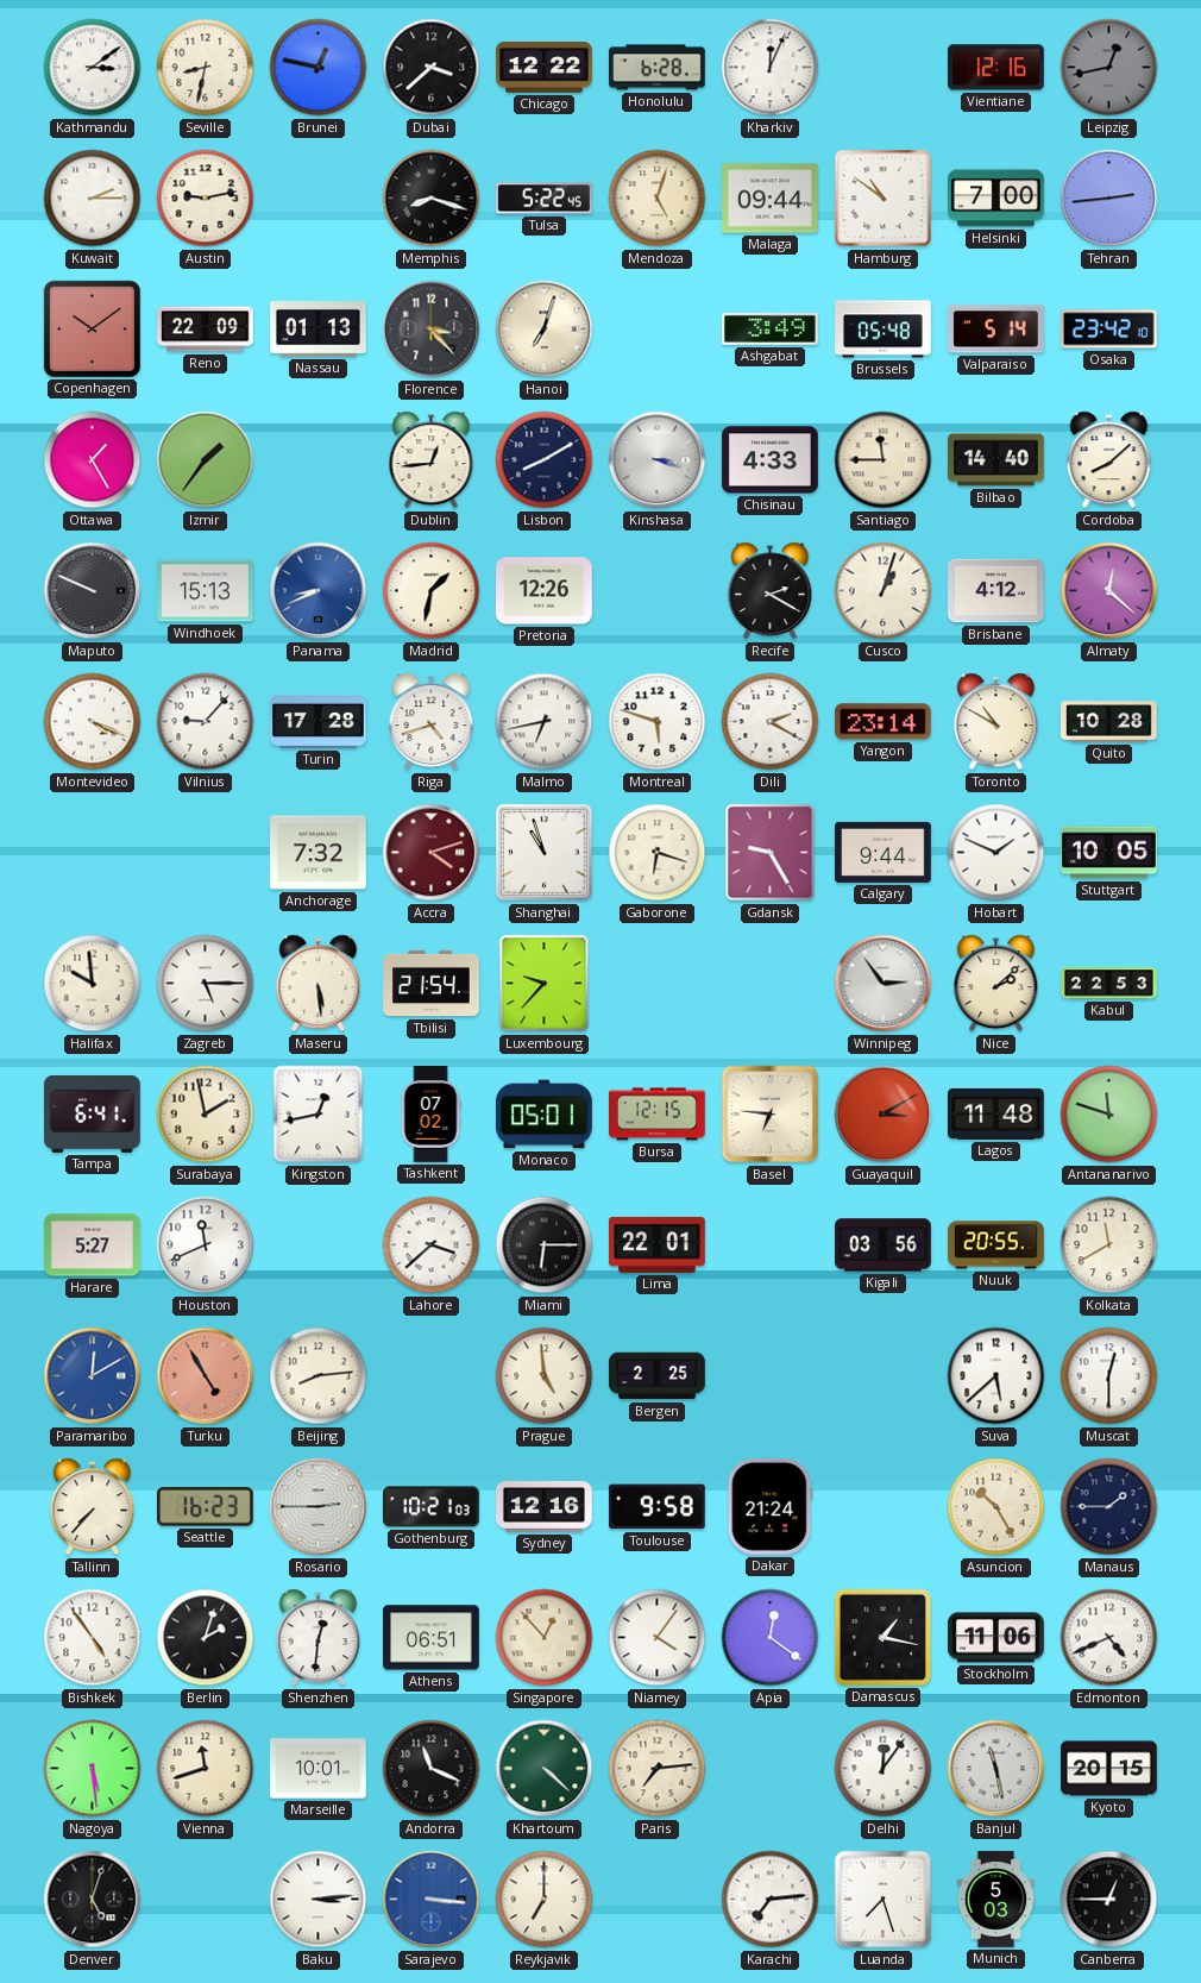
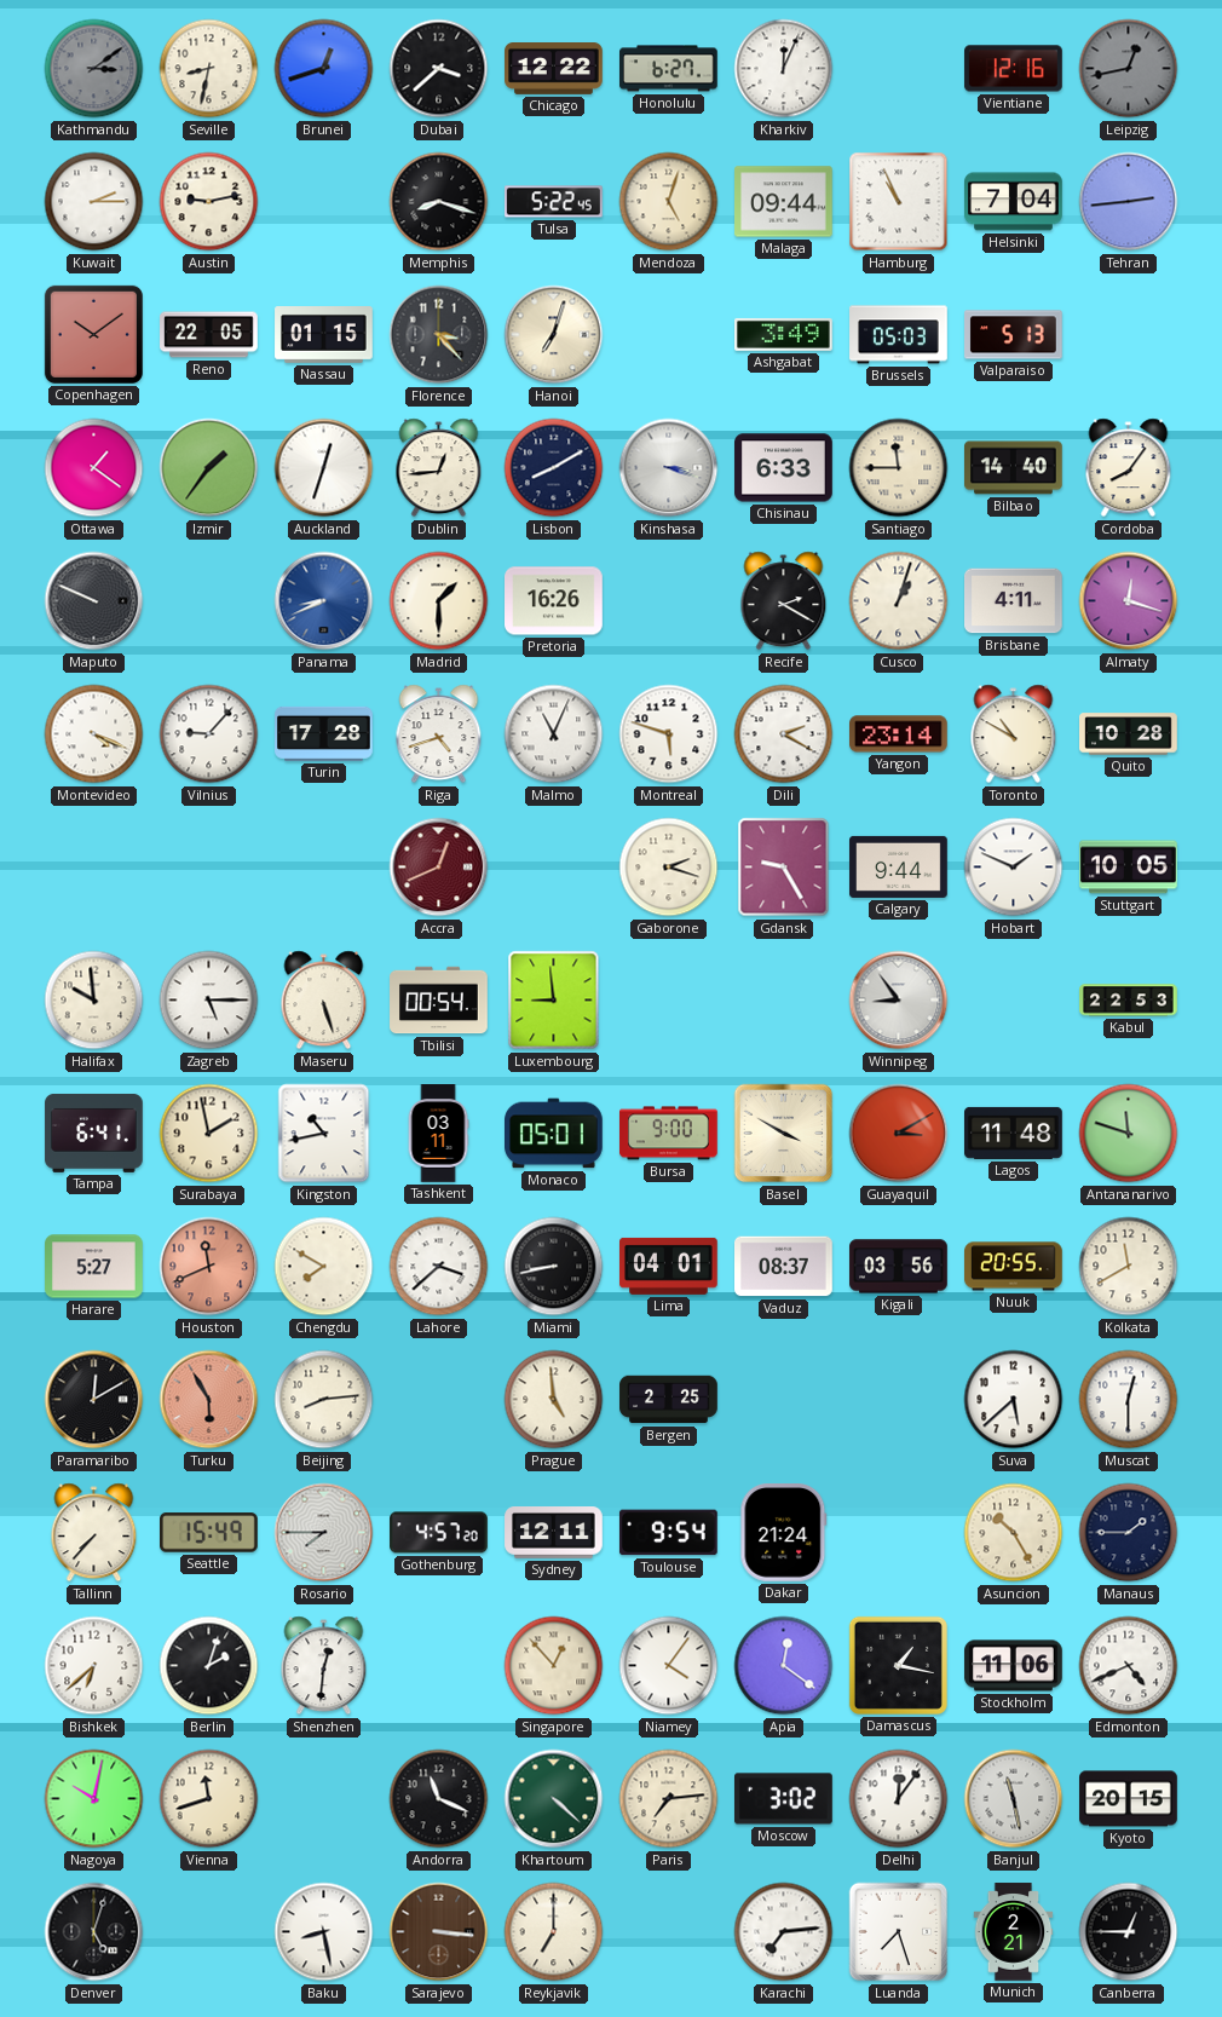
Kathmandu dial: white -> grey (94, 69)
Brunei: 12:47 -> 12:42 (324, 69)
Honolulu: 6:28 -> 6:27 (669, 69)
Hamburg: 10:51 -> 10:56 (899, 202)
Helsinki: 7:00 -> 7:04 (1014, 202)
Reno: 22:09 -> 22:05 (209, 335)
Nassau: 01:13 -> 01:15 (324, 335)
Brussels: 05:48 -> 05:03 (899, 335)
Valparaiso: 5:14 -> 5:13 (1014, 335)
Osaka: 23:42 -> none (1109, 330)
Ottawa: 1:25 -> 1:21 (94, 468)
Auckland: none -> 12:33 (324, 468)
Chisinau: 4:33 -> 6:33 (784, 468)
Cordoba: 8:08 -> 8:06 (1129, 468)
Windhoek: 15:13 -> none (206, 591)
Madrid: 1:32 -> 1:30 (439, 601)
Pretoria: 12:26 -> 16:26 (554, 601)
Brisbane: 4:12 -> 4:11 (1014, 601)
Almaty: 12:22 -> 12:18 (1129, 601)
Malmo: 6:43 -> 11:04 (554, 734)
Anchorage: 7:32 -> none (319, 853)
Accra: 4:12 -> 12:41 (439, 868)
Shanghai: 10:57 -> none (545, 853)
Gaborone: 6:18 -> 2:18 (669, 868)
Maseru: 5:29 -> 5:27 (324, 1001)
Tbilisi: 21:54 -> 00:54 (439, 1001)
Luxembourg: 9:37 -> 8:59 (554, 1001)
Winnipeg: 2:54 -> 8:54 (899, 1001)
Nice: 2:08 -> none (996, 984)
Kingston: 12:43 -> 10:43 (324, 1134)
Tashkent: 07:02 -> 03:11 (438, 1134)
Bursa: 12:15 -> 9:00 (669, 1134)
Basel: 6:46 -> 3:50 (784, 1134)
Houston dial: white -> salmon (209, 1267)
Chengdu: none -> 7:50 (324, 1267)
Miami: 6:15 -> 8:43 (554, 1267)
Lima: 22:01 -> 04:01 (669, 1266)
Vaduz: none -> 08:37 (784, 1267)
Paramaribo dial: blue -> black (94, 1400)
Turku: 4:55 -> 5:55 (209, 1400)
Seattle: 16:23 -> 15:49 (209, 1533)
Rosario: 2:45 -> 7:45 (324, 1533)
Gothenburg: 10:21 -> 4:57 (439, 1533)
Sydney: 12:16 -> 12:11 (554, 1533)
Toulouse: 9:58 -> 9:54 (668, 1533)
Bishkek: 4:54 -> 6:38 (94, 1666)
Athens: 06:51 -> none (432, 1638)
Nagoya: 5:29 -> 10:02 (94, 1799)
Marseille: 10:01 -> none (319, 1769)
Moscow: none -> 3:02 (784, 1799)
Baku: 3:14 -> 8:28 (324, 1932)
Sarajevo dial: blue -> brown (439, 1932)
Munich: 5:03 -> 2:21 (1014, 1932)
